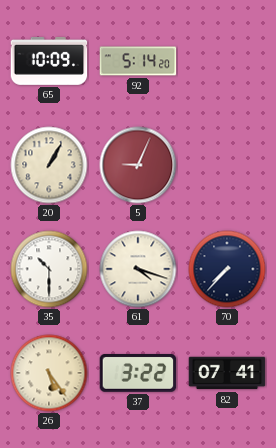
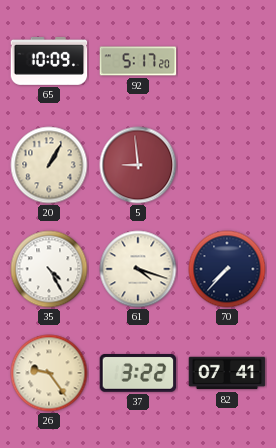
92: 5:14 -> 5:17 (138, 61)
5: 9:04 -> 8:59 (138, 165)
35: 10:30 -> 4:25 (49, 269)
26: 5:24 -> 9:24 (49, 373)
